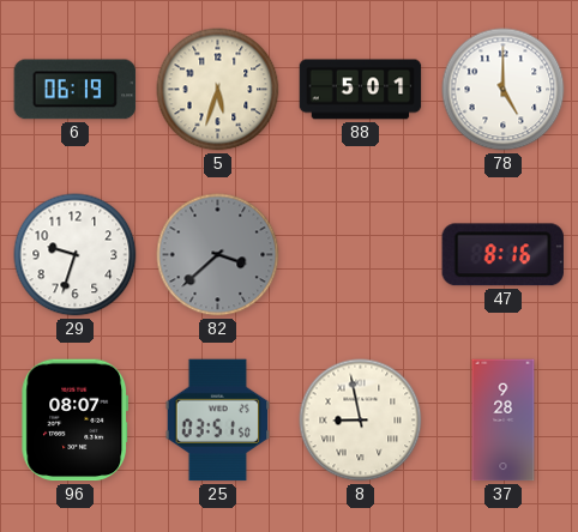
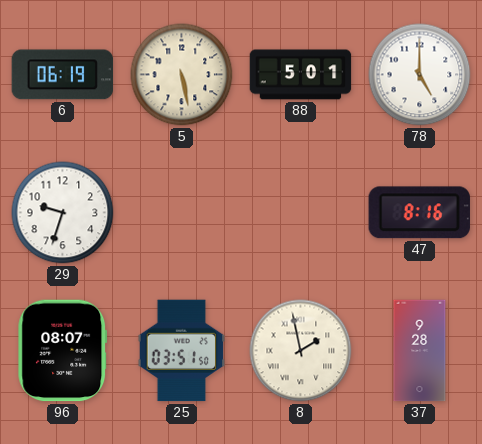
5: 5:33 -> 5:28 (182, 75)
82: 3:38 -> none (218, 255)
8: 8:58 -> 1:58 (301, 351)
